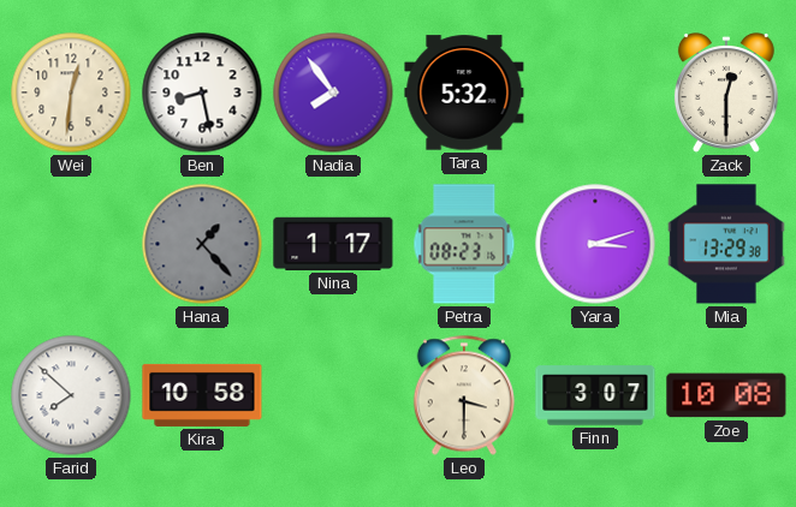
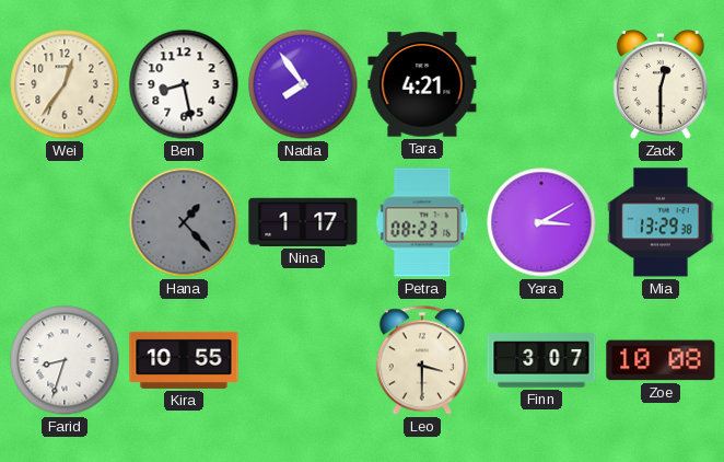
Wei: 12:31 -> 12:36 (65, 84)
Tara: 5:32 -> 4:21 (422, 84)
Yara: 3:12 -> 3:10 (541, 222)
Farid: 7:52 -> 8:33 (65, 360)
Kira: 10:58 -> 10:55 (184, 360)
